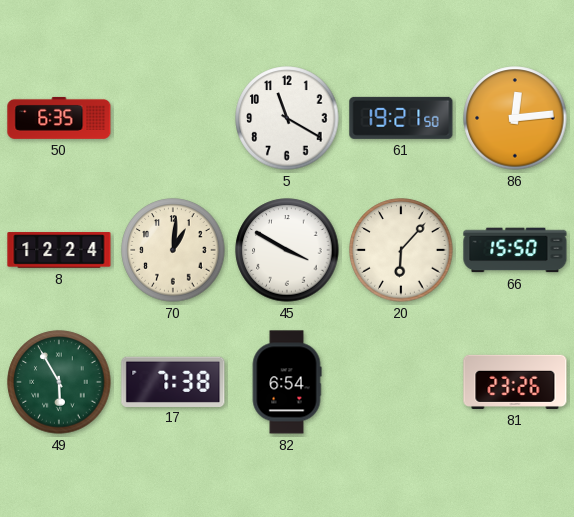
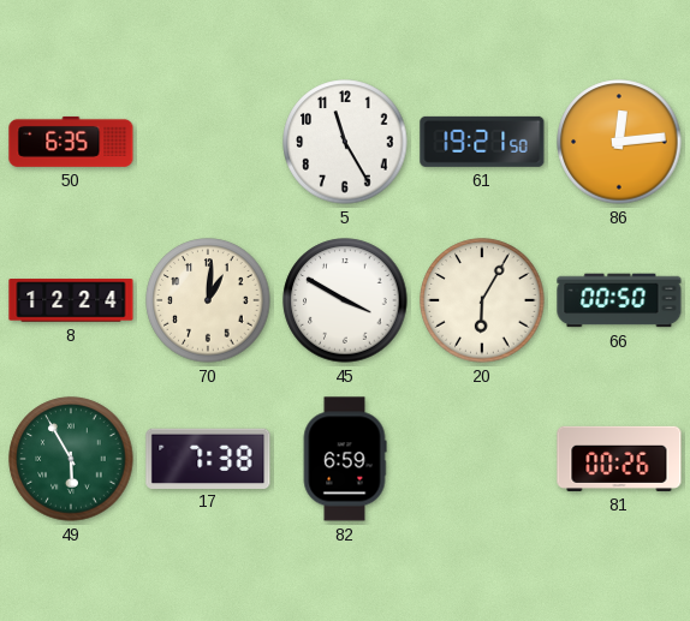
5: 11:20 -> 11:25 (345, 142)
20: 6:07 -> 6:05 (482, 300)
66: 15:50 -> 00:50 (619, 300)
82: 6:54 -> 6:59 (345, 459)
81: 23:26 -> 00:26 (619, 459)
